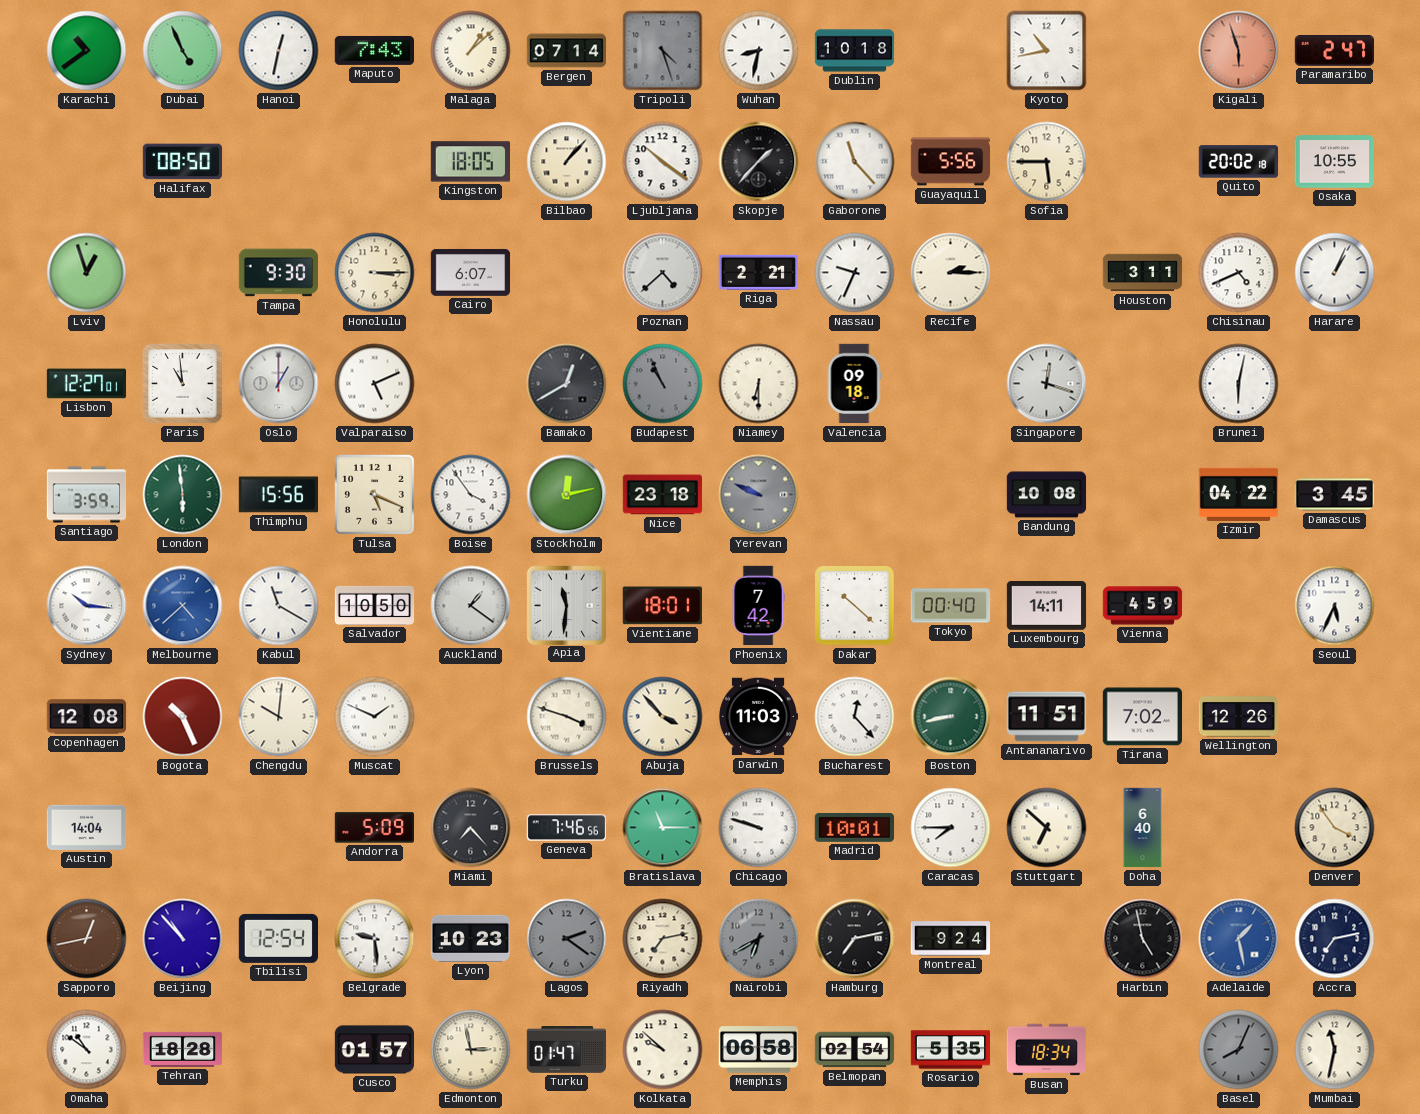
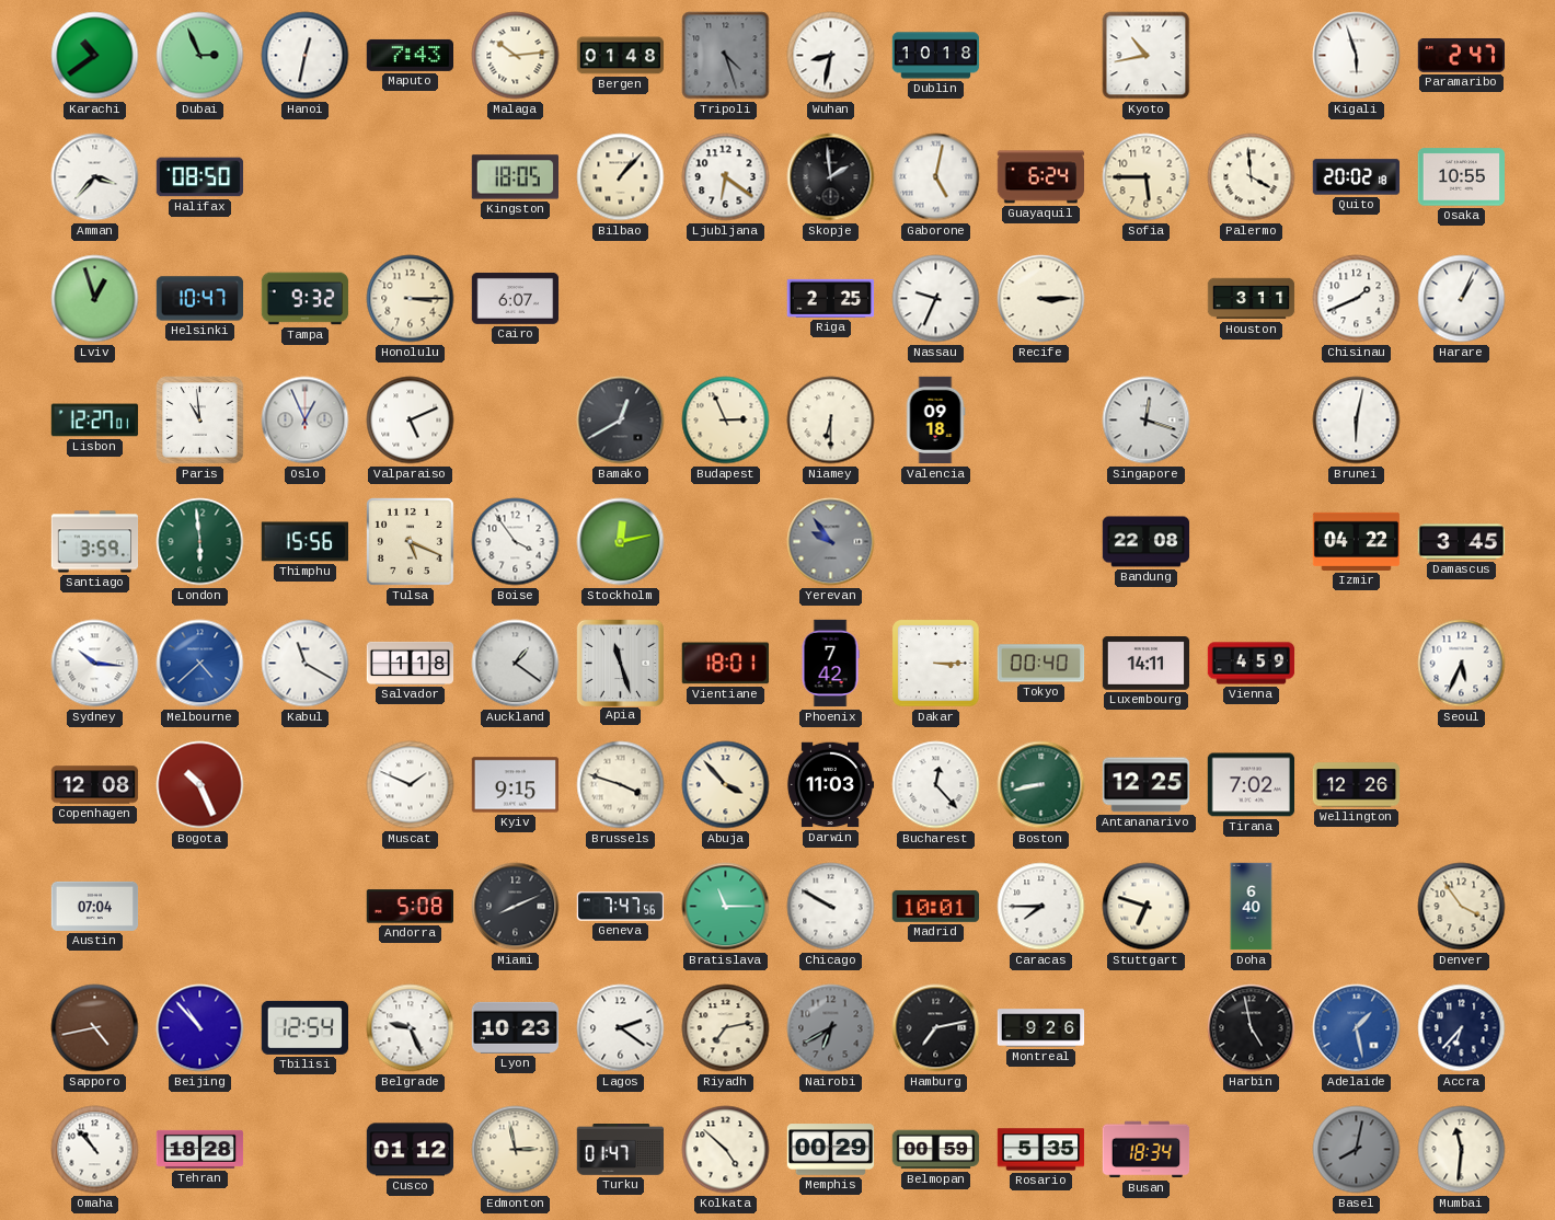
Dubai: 4:56 -> 2:56 (200, 56)
Malaga: 1:08 -> 10:14 (516, 56)
Bergen: 07:14 -> 01:48 (621, 56)
Kigali dial: salmon -> white (1357, 56)
Amman: none -> 3:37 (95, 177)
Ljubljana: 10:21 -> 6:21 (726, 177)
Skopje: 1:37 -> 1:59 (831, 177)
Gaborone: 11:23 -> 5:02 (936, 177)
Guayaquil: 5:56 -> 6:24 (1041, 177)
Palermo: none -> 3:59 (1252, 177)
Helsinki: none -> 10:47 (200, 299)
Tampa: 9:30 -> 9:32 (306, 299)
Poznan: 4:38 -> none (663, 273)
Riga: 2:21 -> 2:25 (831, 298)
Recife: 2:15 -> 3:15 (1041, 299)
Chisinau: 4:41 -> 1:41 (1357, 299)
Oslo: 1:00 -> 12:56 (306, 421)
Budapest: 10:56 -> 2:56 (726, 421)
Budapest dial: grey -> cream (726, 421)
Nice: 23:18 -> none (663, 495)
Yerevan: 9:49 -> 9:54 (831, 542)
Bandung: 10:08 -> 22:08 (1147, 542)
Salvador: 10:50 -> 1:18 (411, 663)
Apia: 11:31 -> 11:27 (620, 663)
Dakar: 10:22 -> 3:15 (936, 664)
Chengdu: 10:01 -> none (279, 717)
Kyiv: none -> 9:15 (516, 785)
Antananarivo: 11:51 -> 12:25 (1147, 785)
Austin: 14:04 -> 07:04 (95, 906)
Andorra: 5:09 -> 5:08 (410, 907)
Miami: 7:23 -> 8:11 (516, 907)
Geneva: 7:46 -> 7:47 (621, 907)
Chicago: 9:48 -> 9:50 (831, 907)
Stuttgart: 6:52 -> 6:48 (1147, 907)
Sapporo: 12:43 -> 4:43 (95, 1028)
Belgrade: 9:29 -> 9:26 (411, 1028)
Lagos dial: grey -> white (621, 1028)
Montreal: 9:24 -> 9:26 (1041, 1028)
Accra: 7:13 -> 6:37 (1462, 1028)
Omaha: 10:51 -> 10:53 (95, 1150)
Cusco: 01:57 -> 01:12 (411, 1150)
Kolkata: 9:52 -> 4:52 (726, 1150)
Memphis: 06:58 -> 00:29 (831, 1150)
Belmopan: 02:54 -> 00:59 (936, 1150)
Basel: 8:04 -> 8:02 (1357, 1150)
Mumbai: 11:32 -> 11:31 (1462, 1150)
